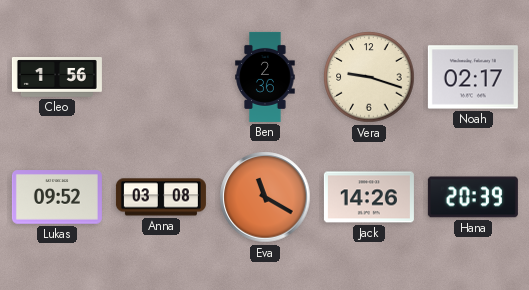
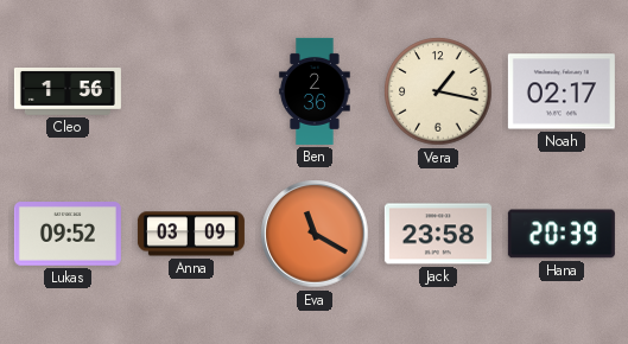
Vera: 9:18 -> 1:17 (438, 91)
Anna: 03:08 -> 03:09 (191, 234)
Jack: 14:26 -> 23:58 (438, 234)
